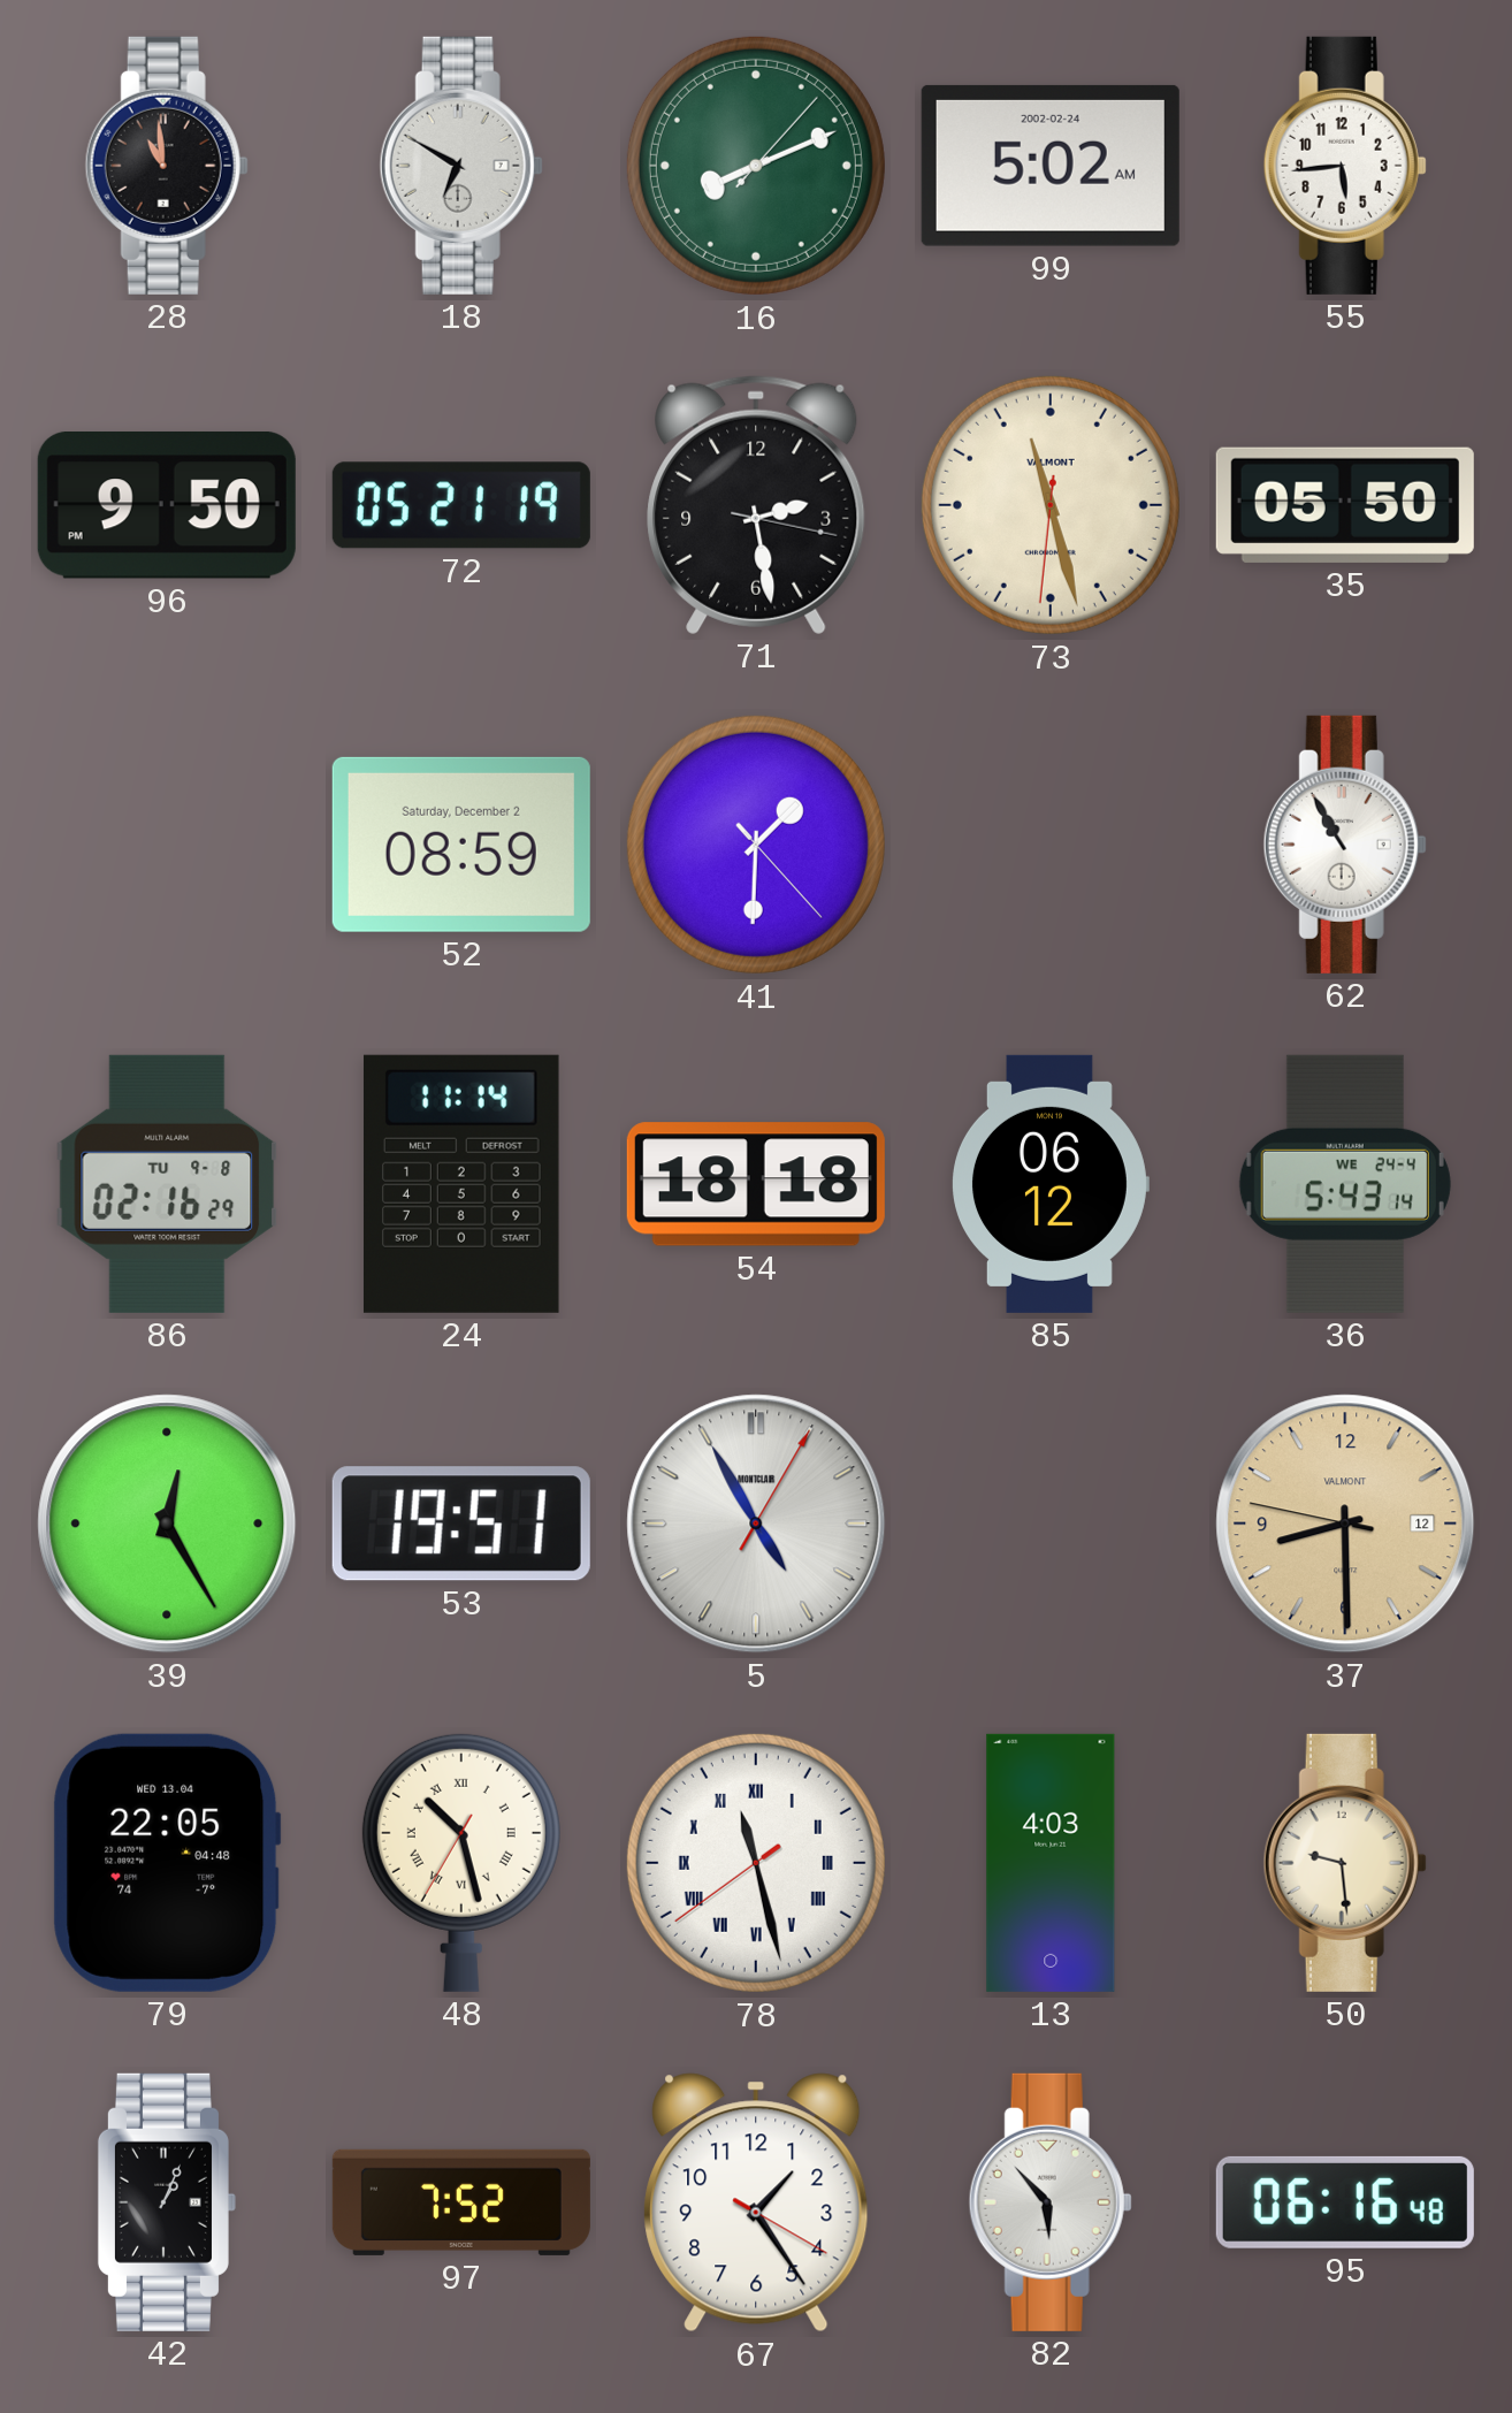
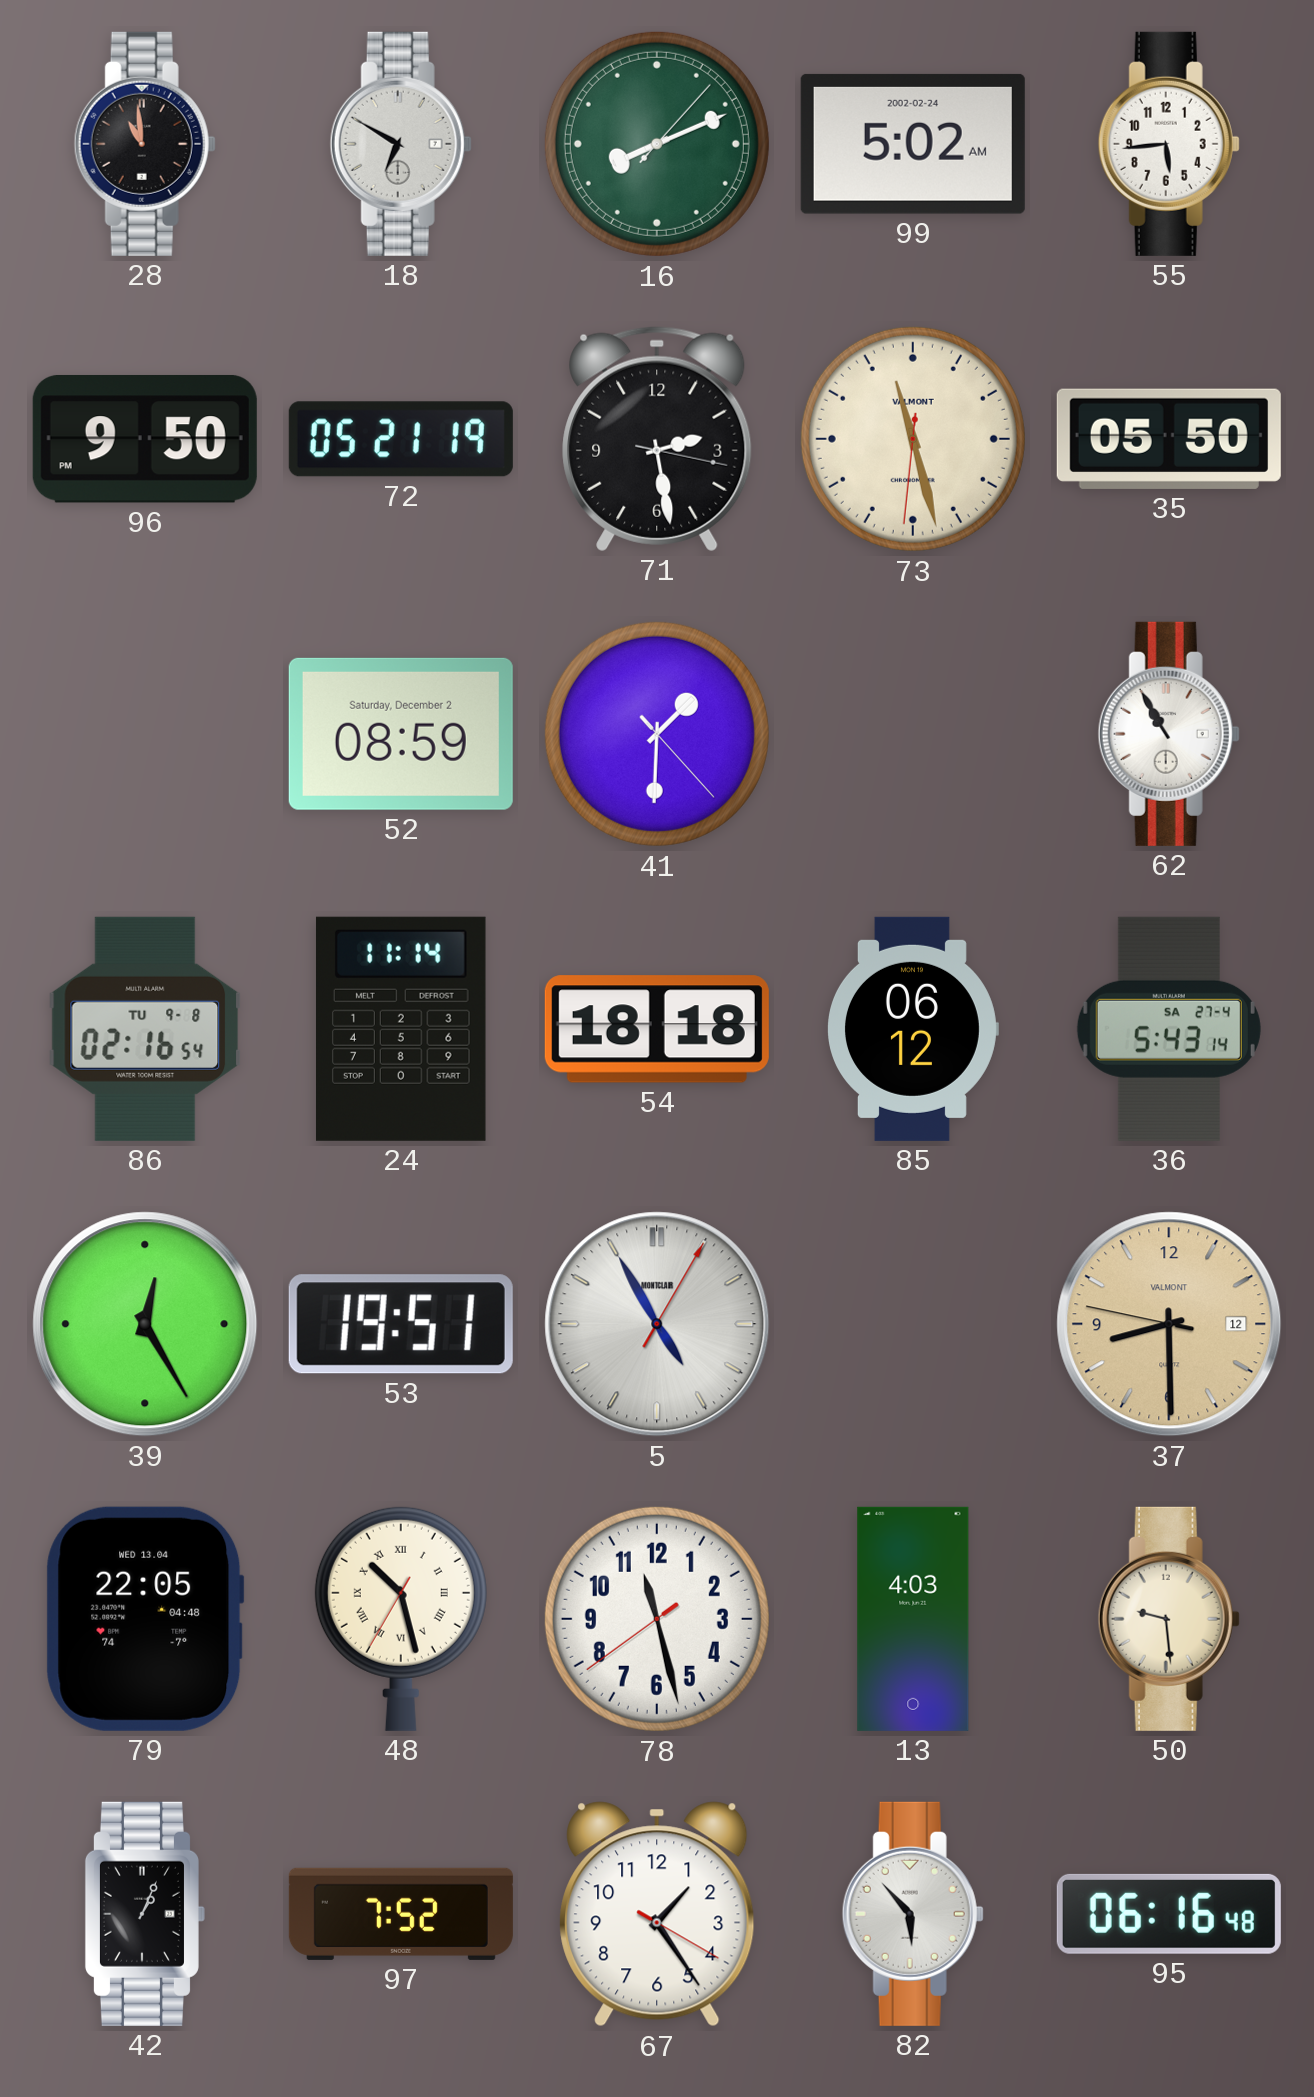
86: 02:16:29 -> 02:16:54 (145, 1029)
36 date: WE 24-4 -> SA 27-4 (1169, 1029)
78 numerals: Roman -> Arabic (657, 1619)
